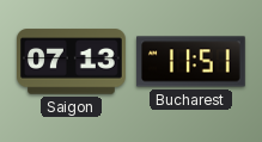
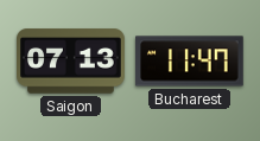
Bucharest: 11:51 -> 11:47 (190, 62)
